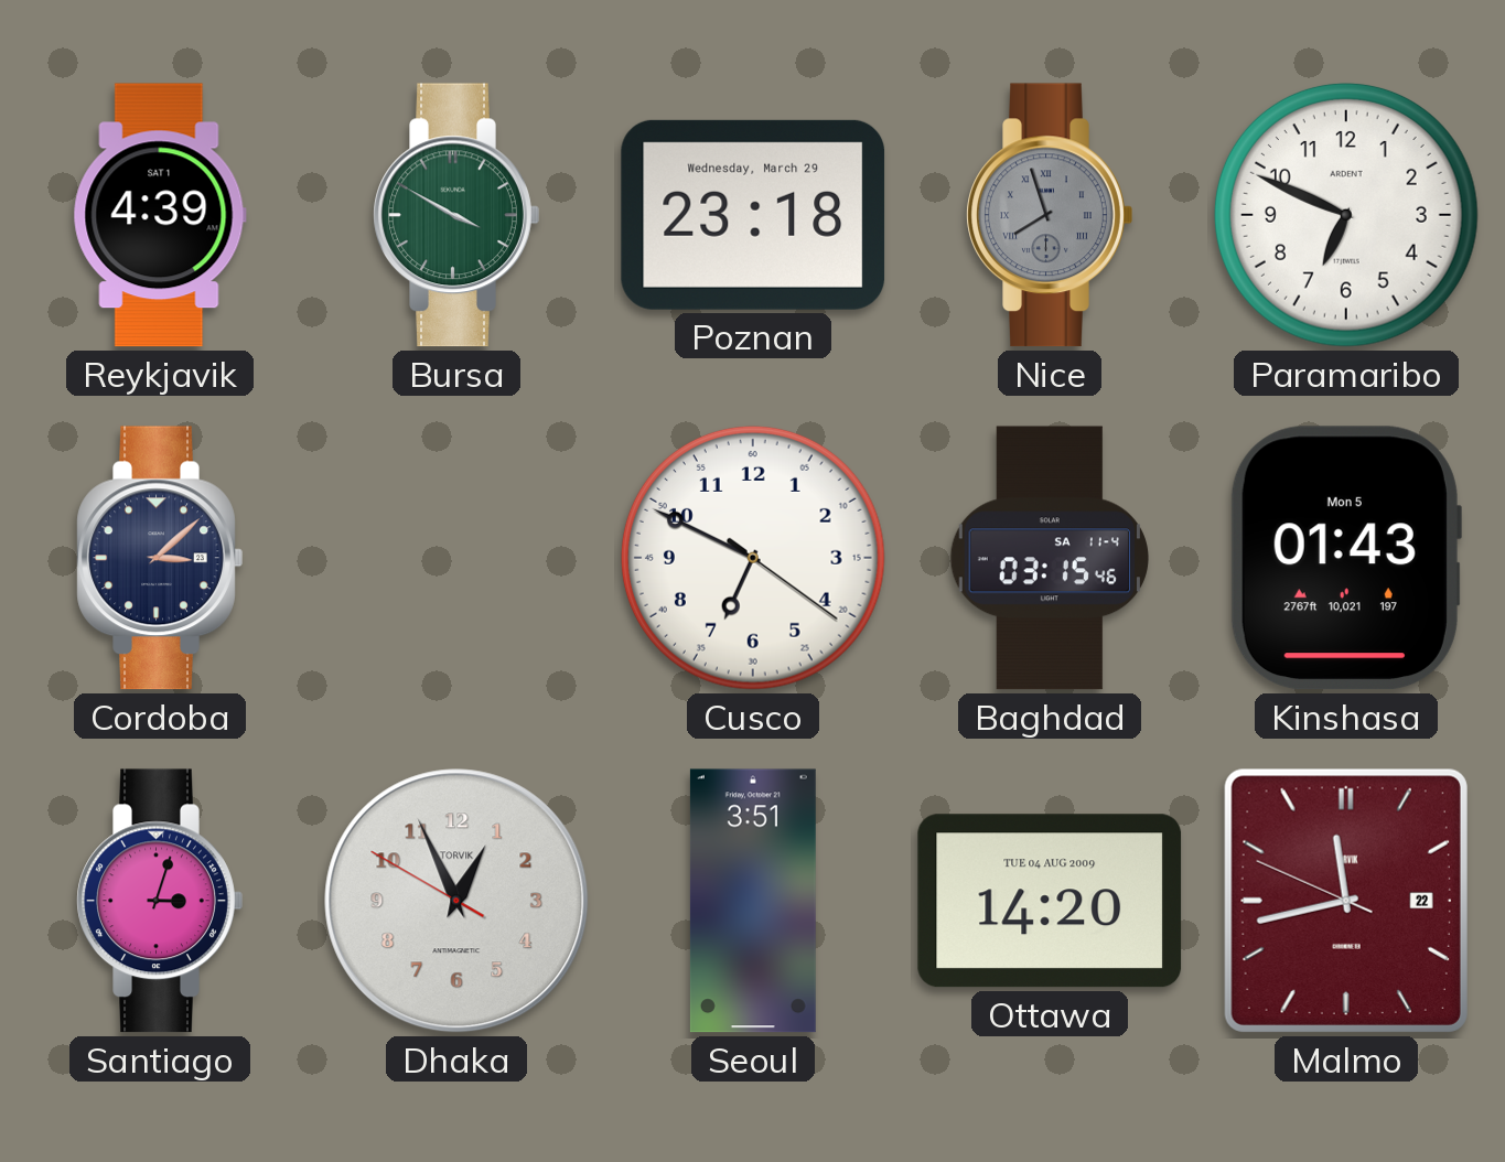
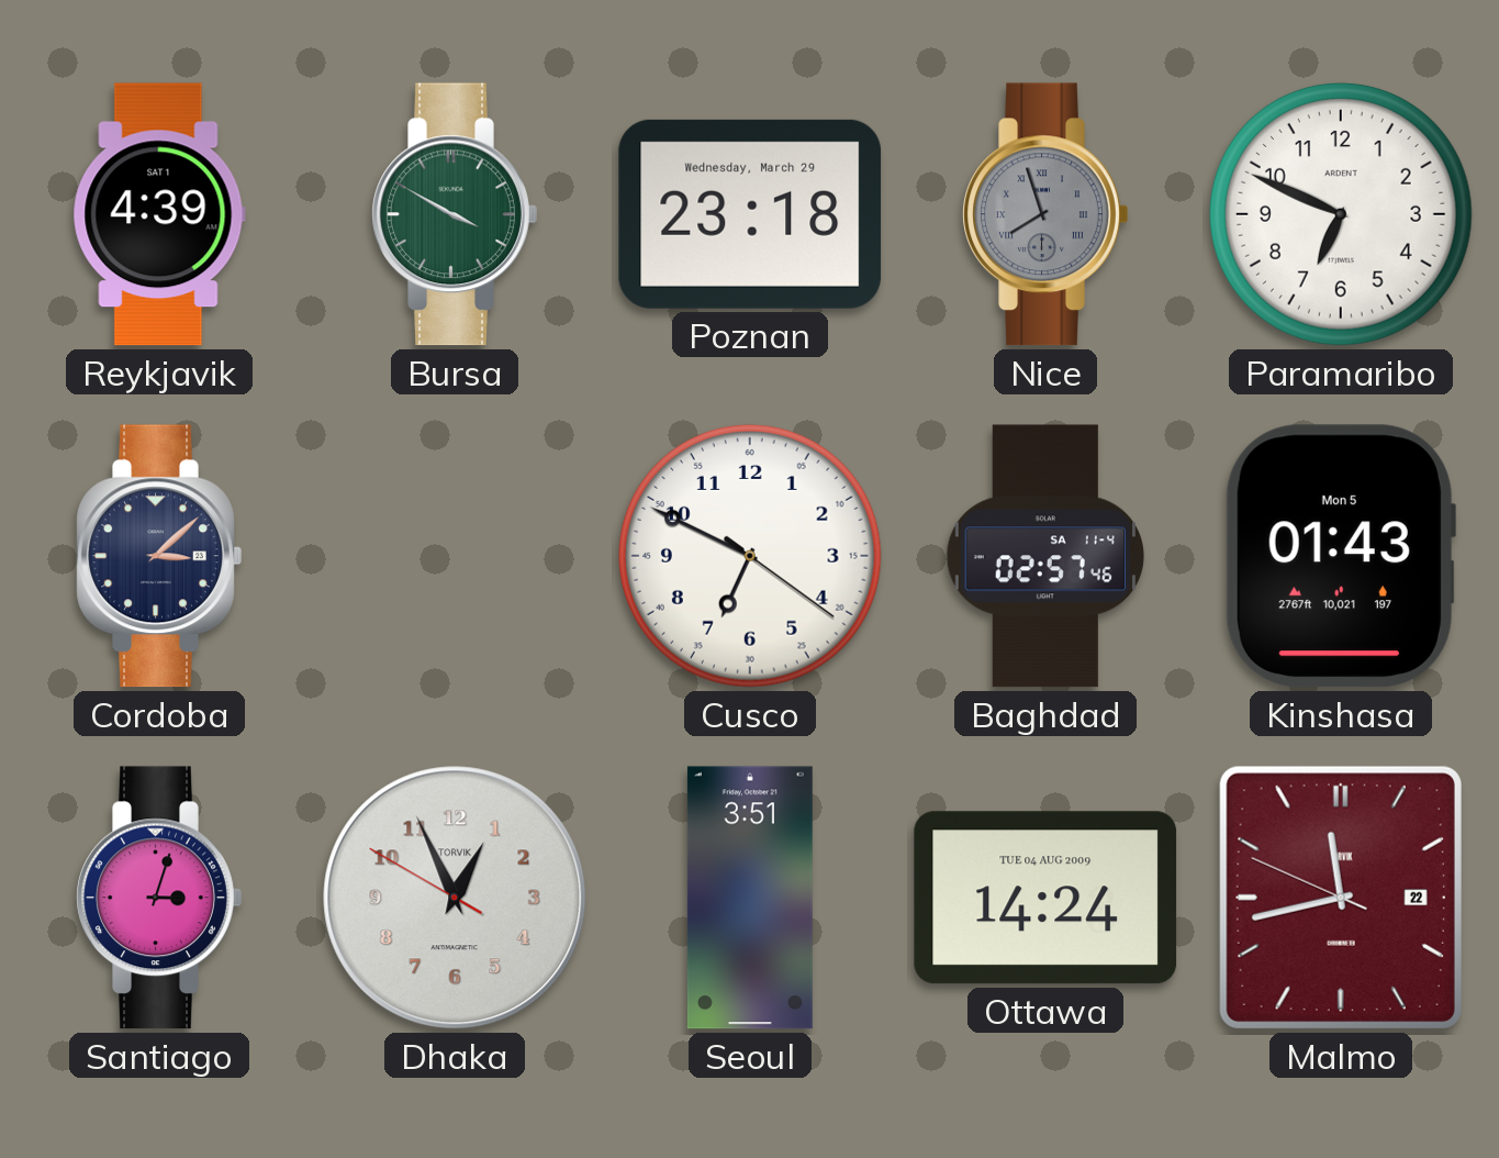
Baghdad: 03:15 -> 02:57 (1044, 556)
Ottawa: 14:20 -> 14:24 (1045, 898)
